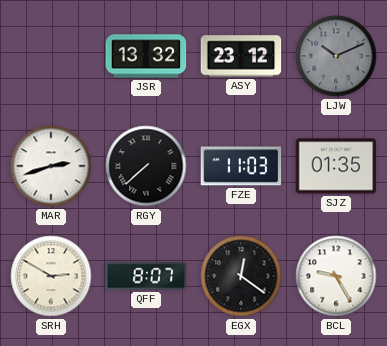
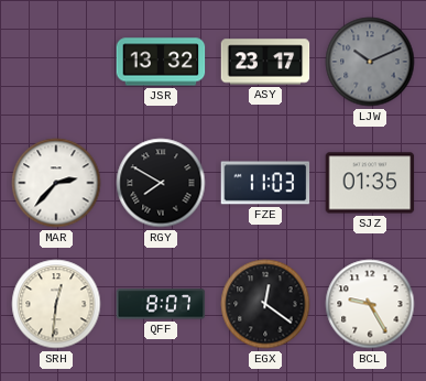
ASY: 23:12 -> 23:17 (265, 62)
MAR: 2:42 -> 2:37 (56, 183)
RGY: 7:38 -> 7:50 (161, 183)
SRH: 2:50 -> 12:31 (56, 304)
